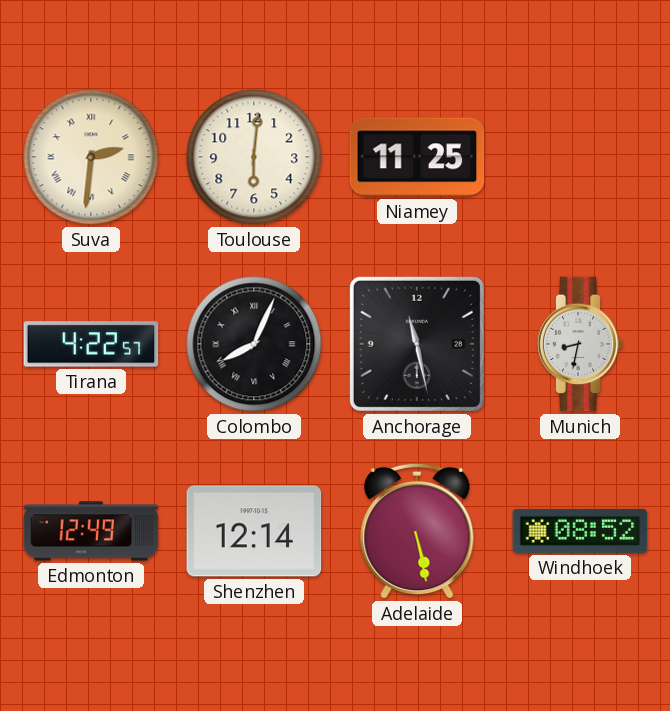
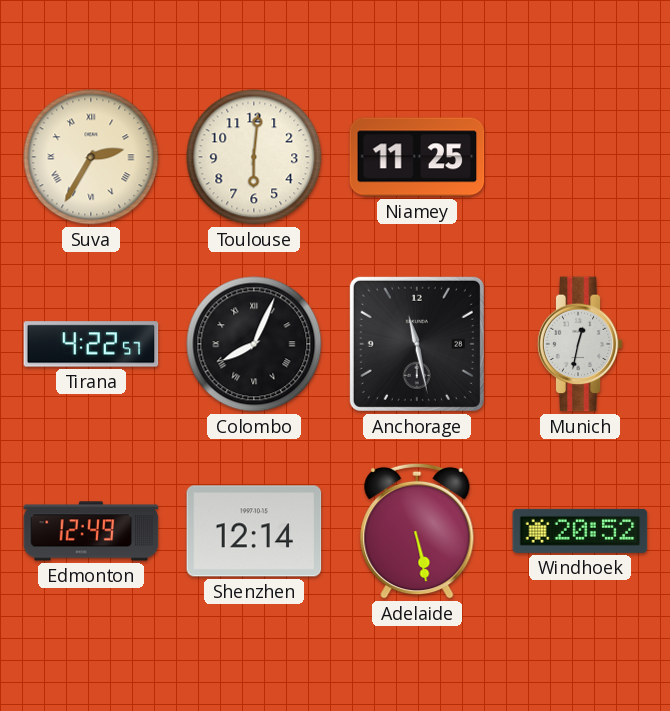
Suva: 2:31 -> 2:35 (91, 157)
Munich: 8:32 -> 12:32 (580, 344)
Windhoek: 08:52 -> 20:52 (580, 531)
